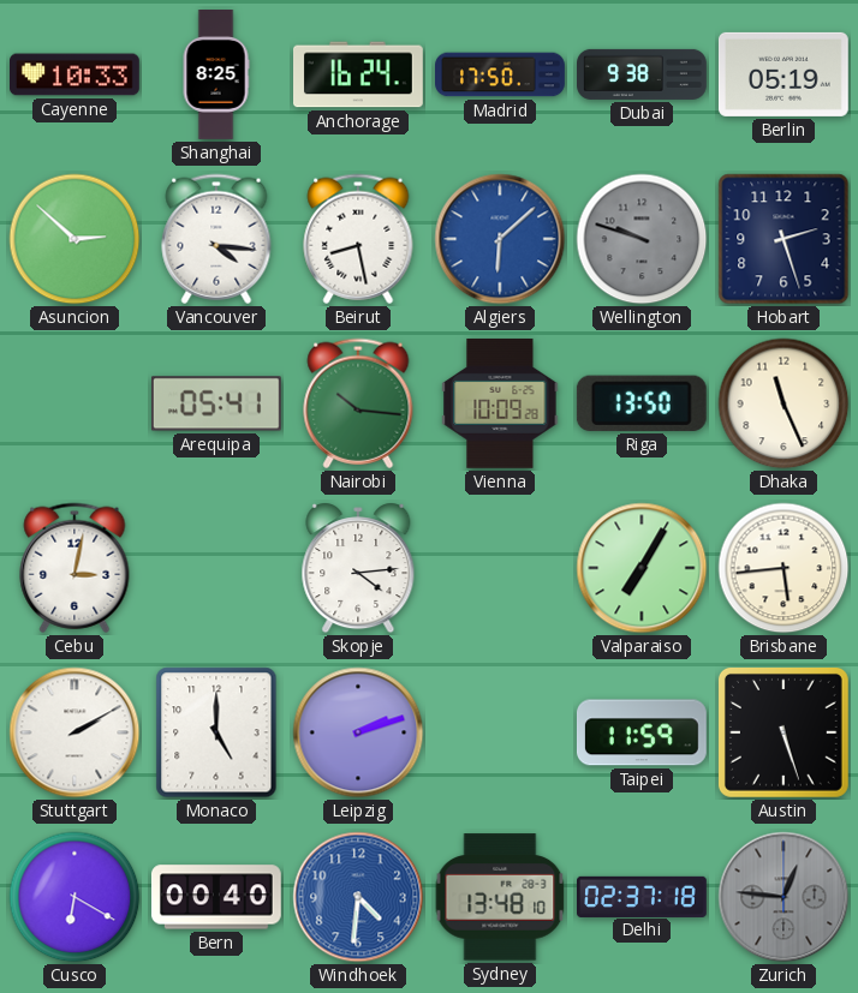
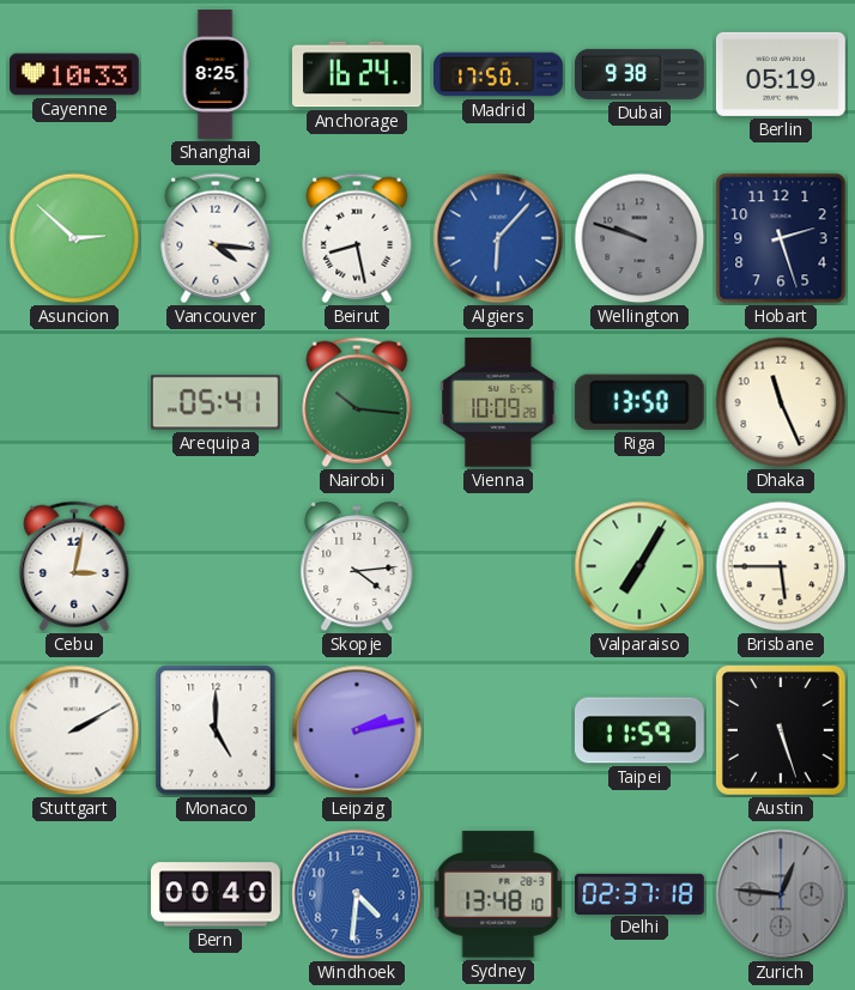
Algiers: 6:08 -> 6:07 (498, 238)
Brisbane: 5:44 -> 5:45 (781, 566)
Leipzig: 2:12 -> 2:13 (357, 730)
Cusco: 6:20 -> none (75, 897)
